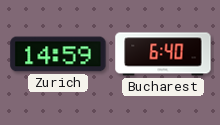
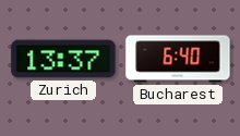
Zurich: 14:59 -> 13:37 (63, 59)
